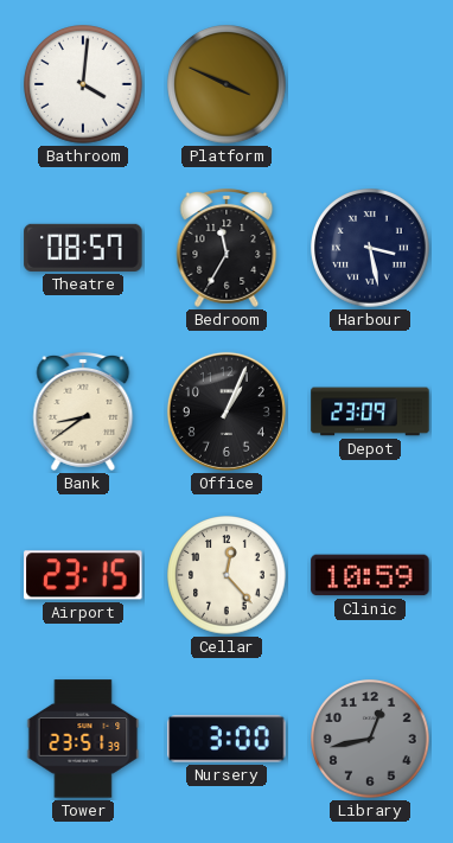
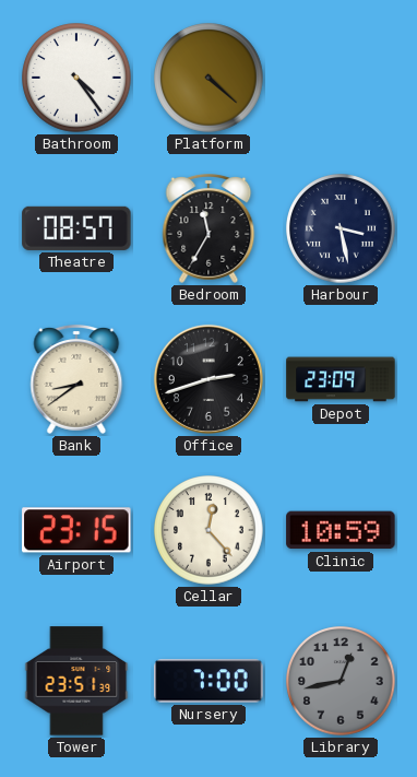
Bathroom: 4:01 -> 4:24 (76, 78)
Platform: 3:49 -> 4:22 (208, 78)
Office: 1:04 -> 2:42 (208, 379)
Nursery: 3:00 -> 7:00 (208, 681)
